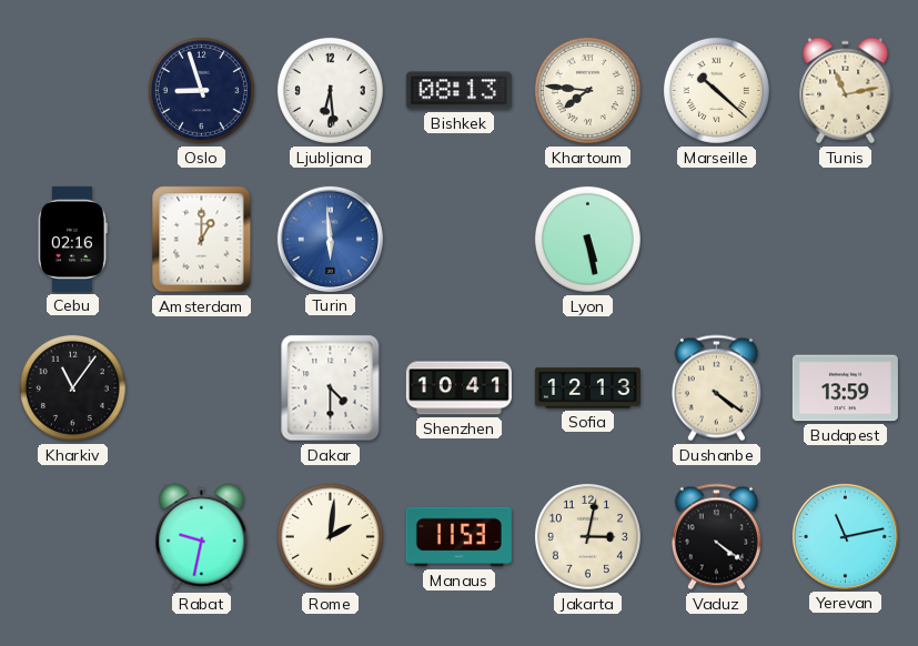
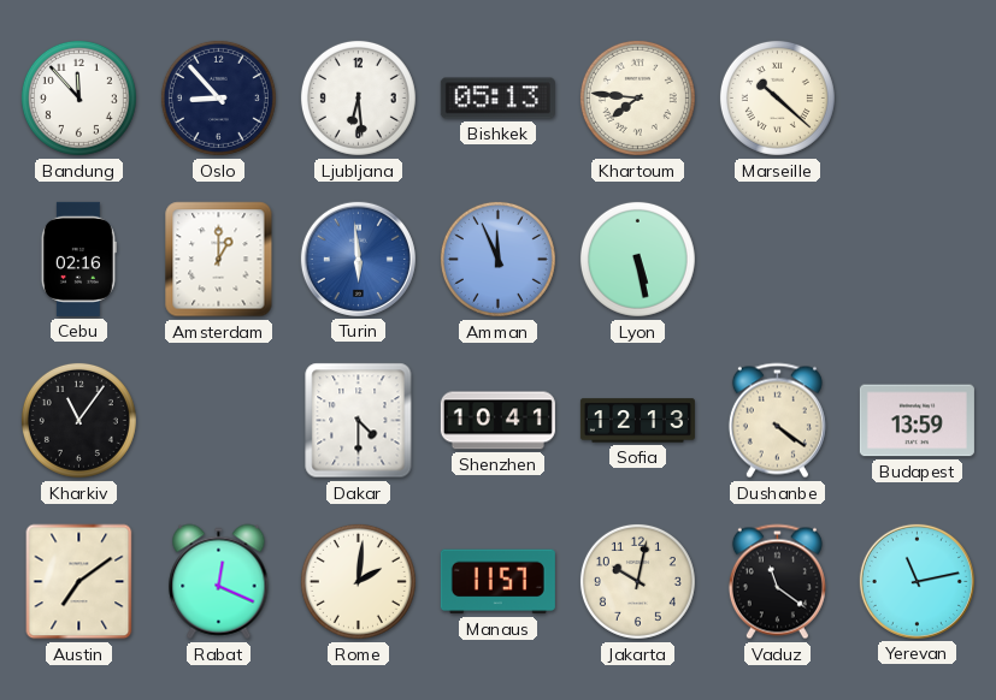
Bandung: none -> 11:53 (78, 97)
Oslo: 8:57 -> 8:53 (218, 97)
Bishkek: 08:13 -> 05:13 (497, 99)
Tunis: 11:13 -> none (846, 91)
Amman: none -> 11:56 (497, 259)
Austin: none -> 7:09 (79, 582)
Rabat: 9:32 -> 12:19 (219, 582)
Manaus: 11:53 -> 11:57 (497, 582)
Jakarta: 3:02 -> 10:02 (637, 581)
Vaduz: 4:21 -> 11:21 (777, 582)
